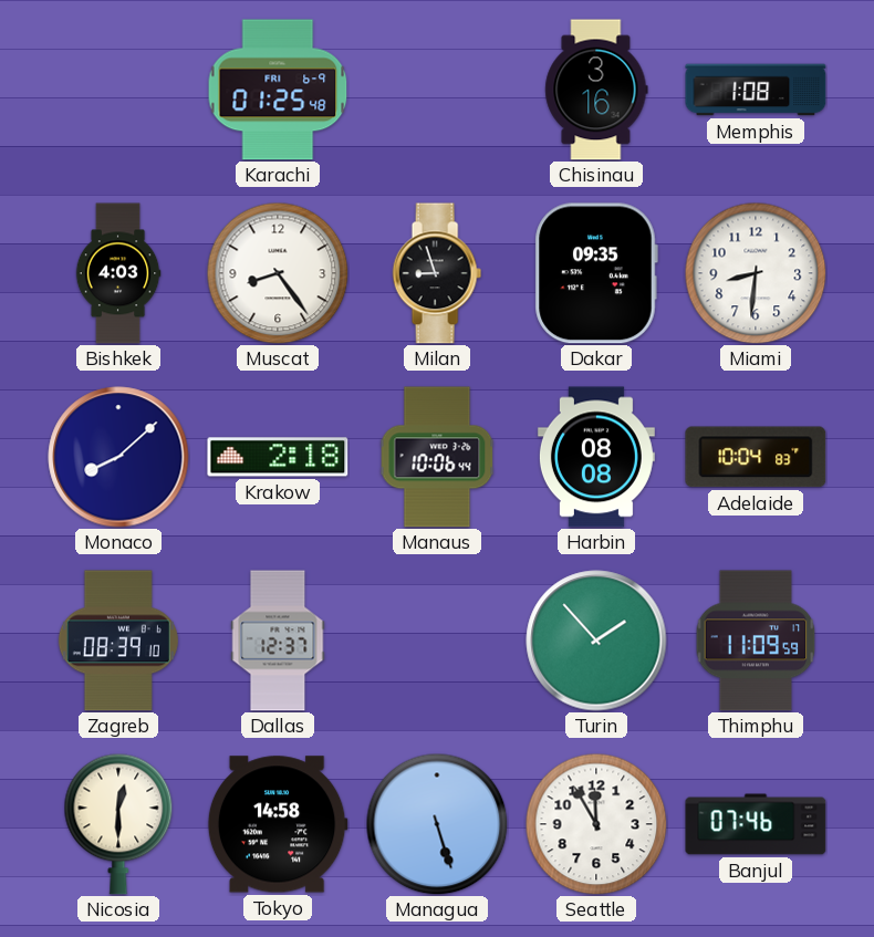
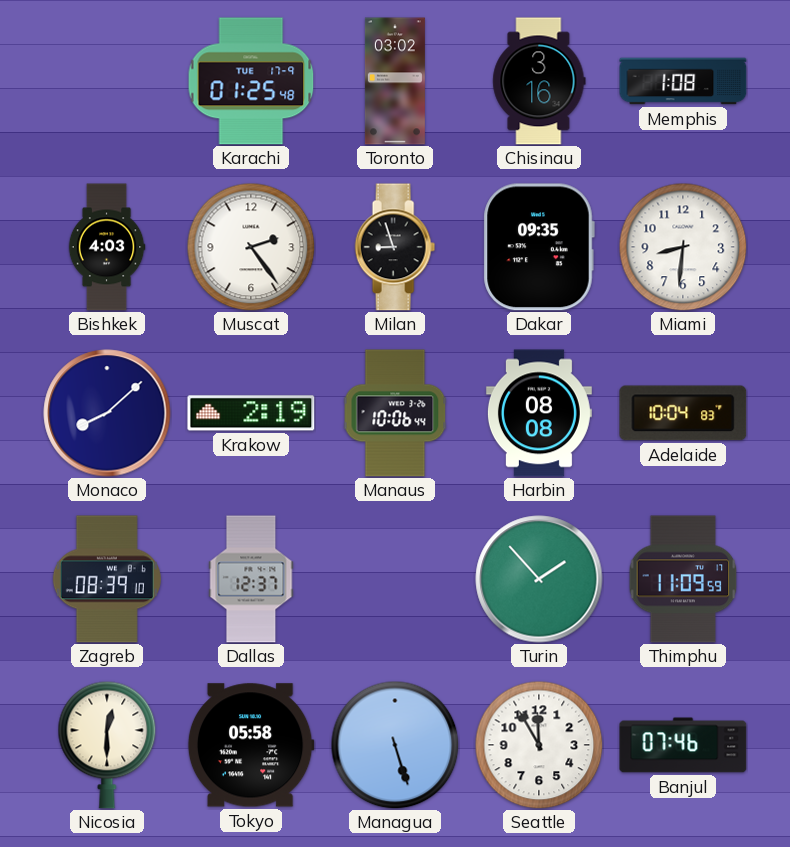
Karachi date: FRI 6-9 -> TUE 17-9 (251, 81)
Toronto: none -> 03:02 (395, 81)
Muscat: 8:24 -> 2:24 (251, 247)
Krakow: 2:18 -> 2:19 (251, 413)
Tokyo: 14:58 -> 05:58 (251, 745)
